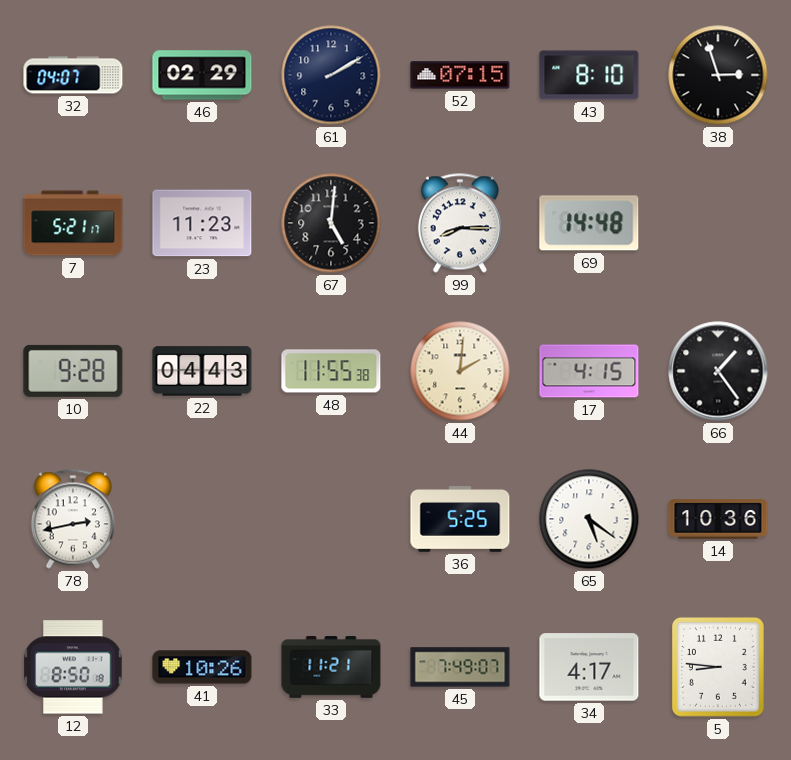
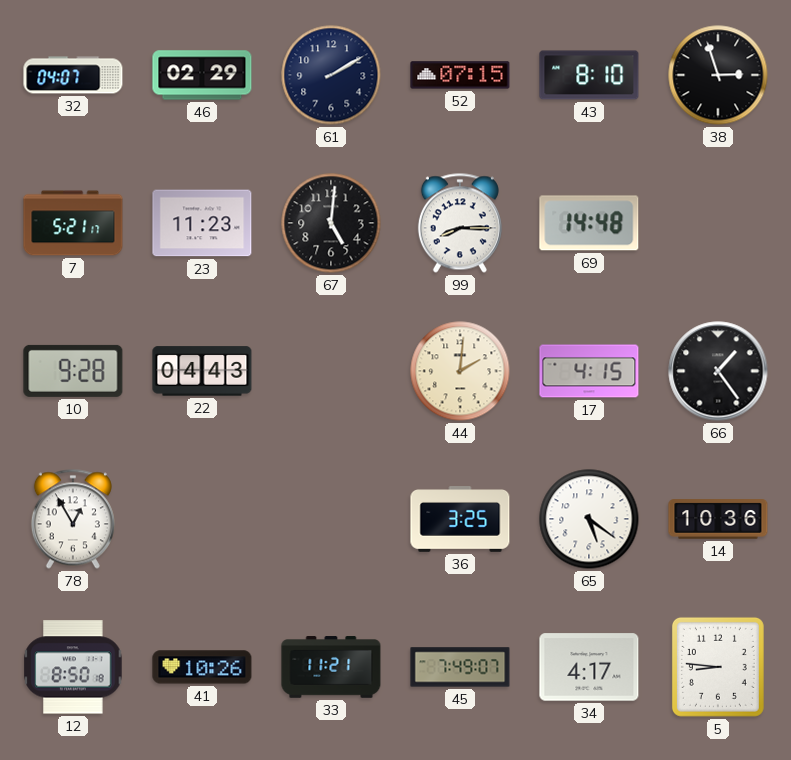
48: 11:55 -> none (331, 371)
78: 2:43 -> 12:55 (73, 519)
36: 5:25 -> 3:25 (460, 519)
